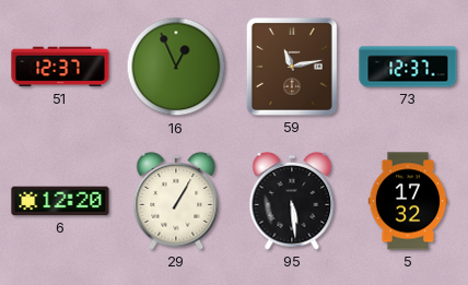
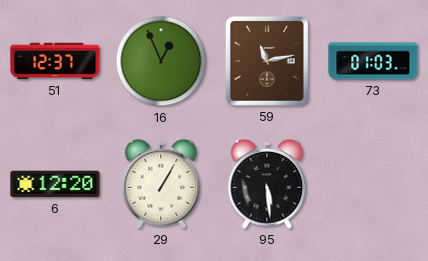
73: 12:37 -> 01:03 (373, 61)
5: 17:32 -> none (408, 201)
